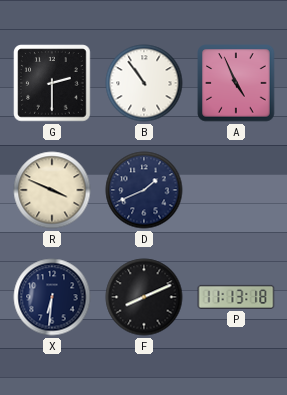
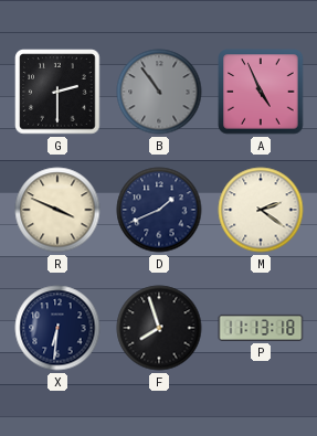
B dial: white -> grey (159, 92)
M: none -> 2:21 (261, 210)
F: 8:11 -> 7:57 (159, 328)
